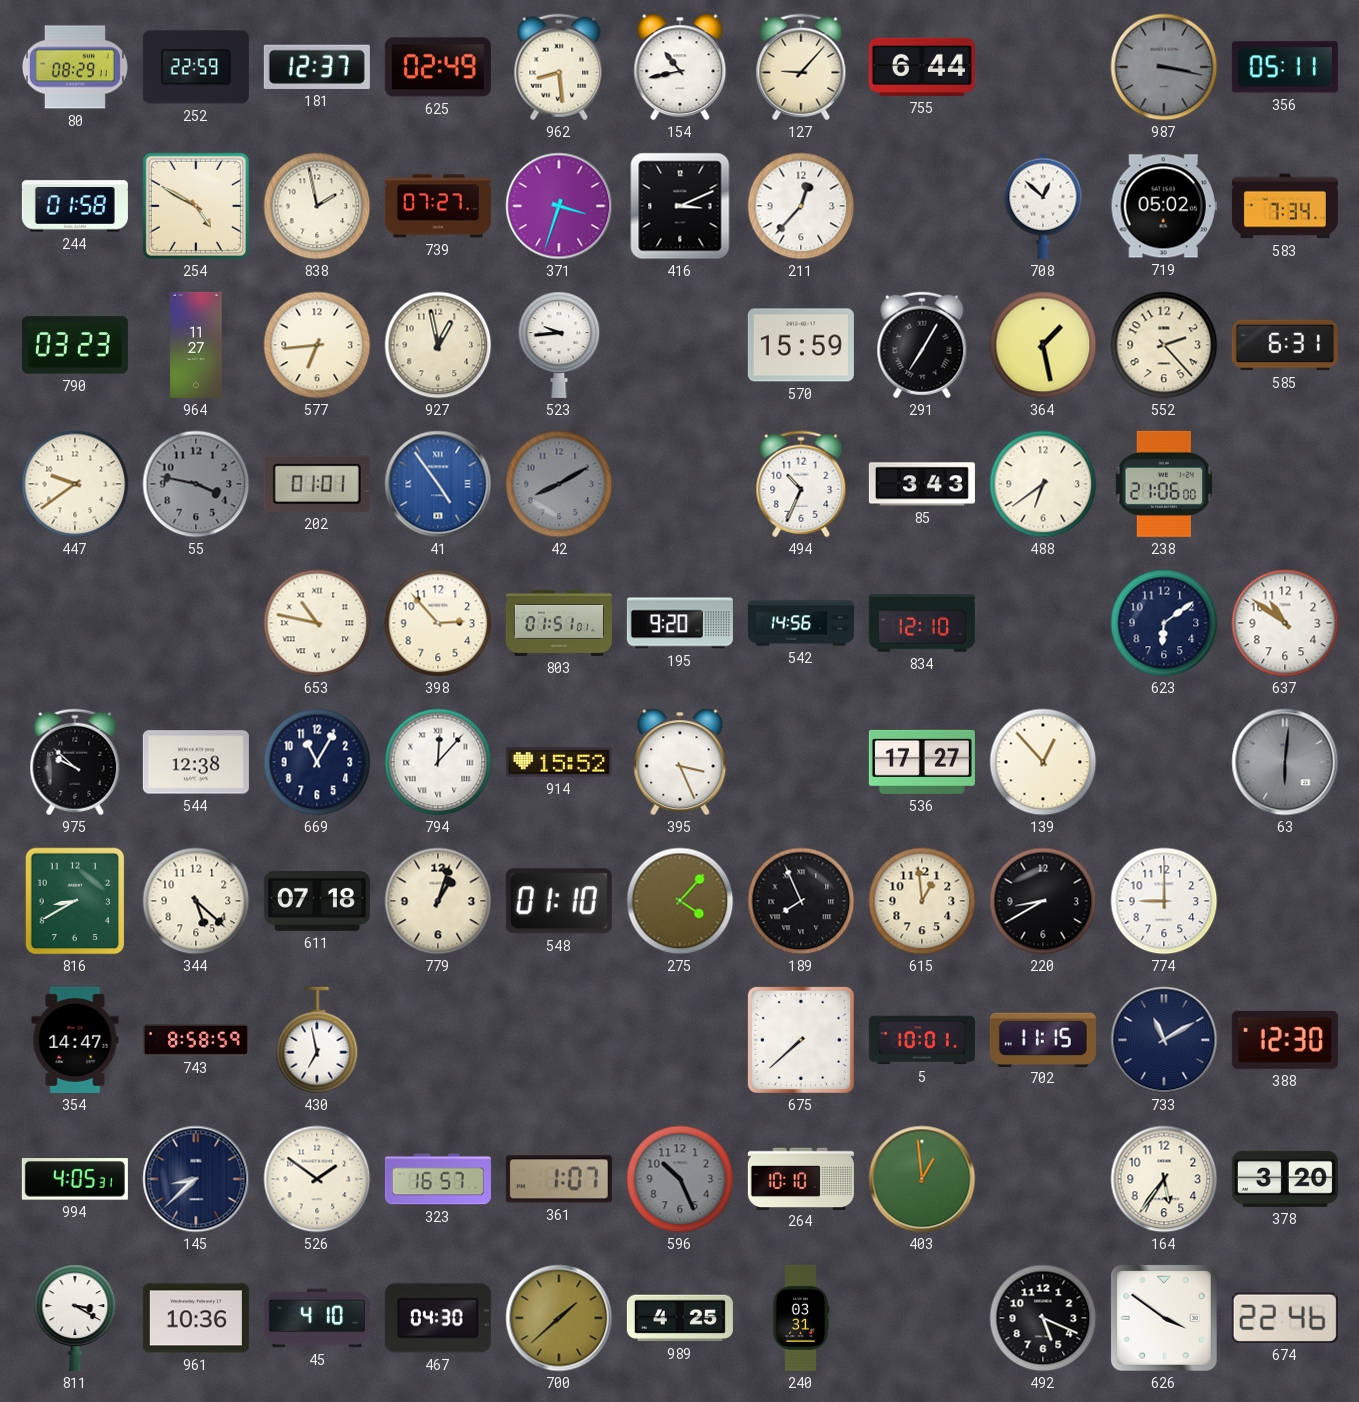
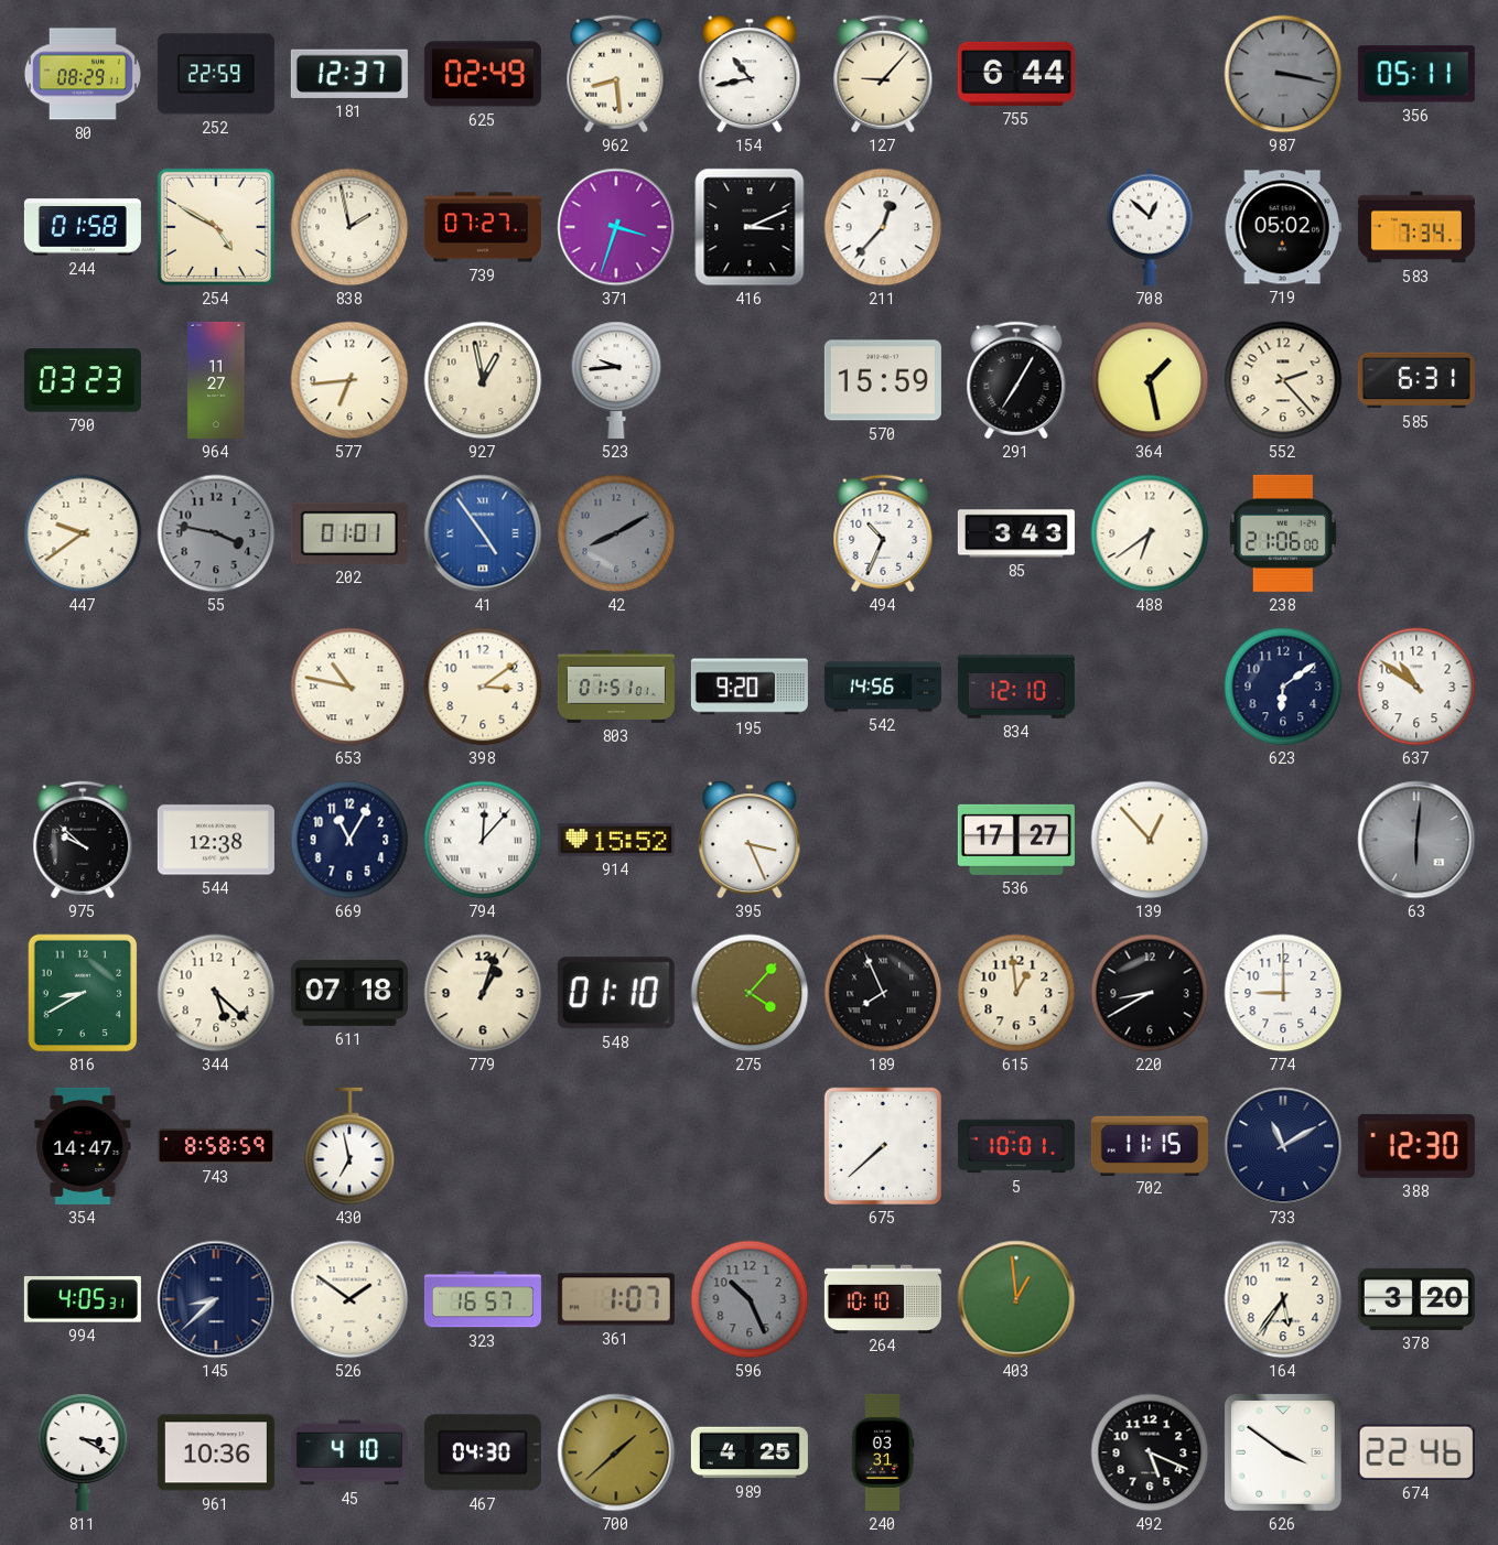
398: 2:53 -> 3:09 (483, 687)
